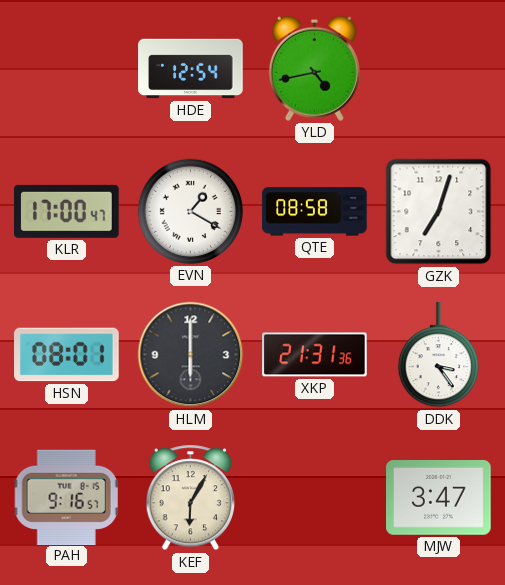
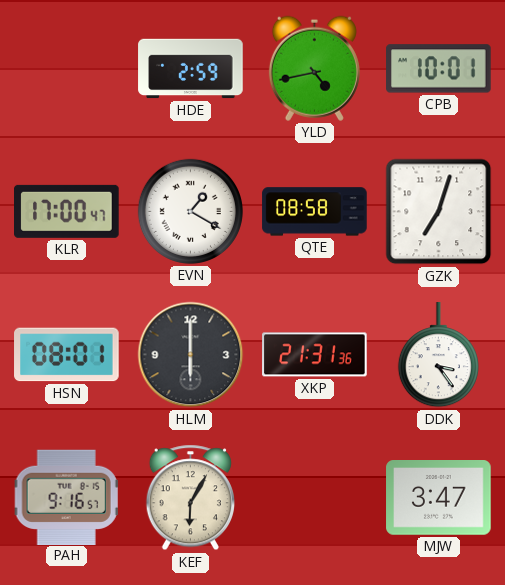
HDE: 12:54 -> 2:59 (191, 69)
CPB: none -> 10:01 (439, 69)
